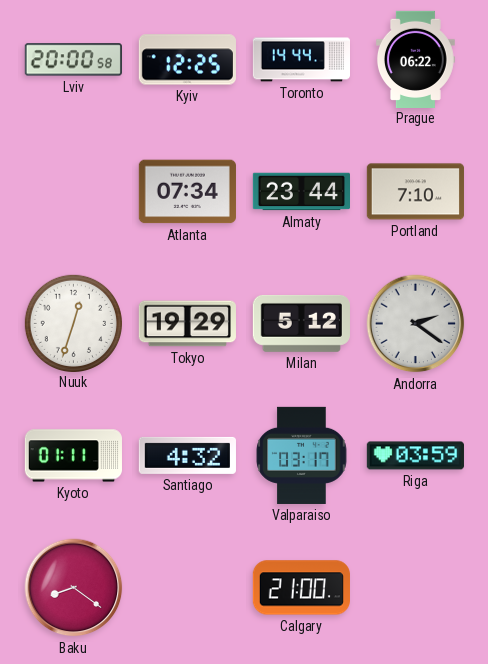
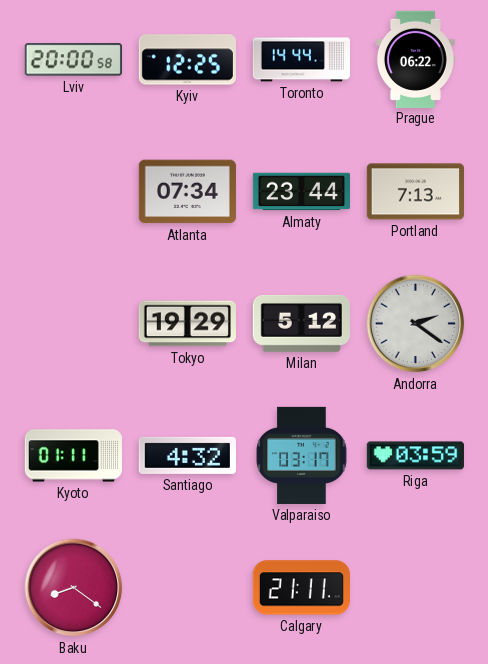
Portland: 7:10 -> 7:13 (415, 192)
Nuuk: 12:33 -> none (73, 323)
Calgary: 21:00 -> 21:11 (301, 588)
